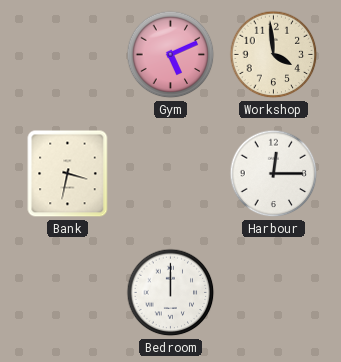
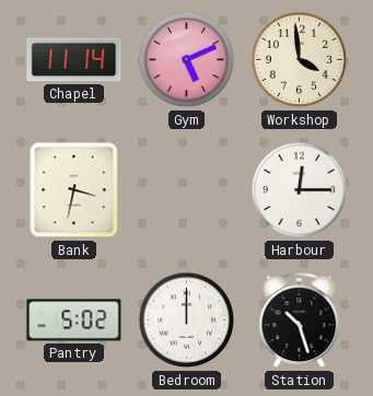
Chapel: none -> 11:14 (74, 60)
Pantry: none -> 5:02 (74, 321)
Station: none -> 10:27 (300, 321)
